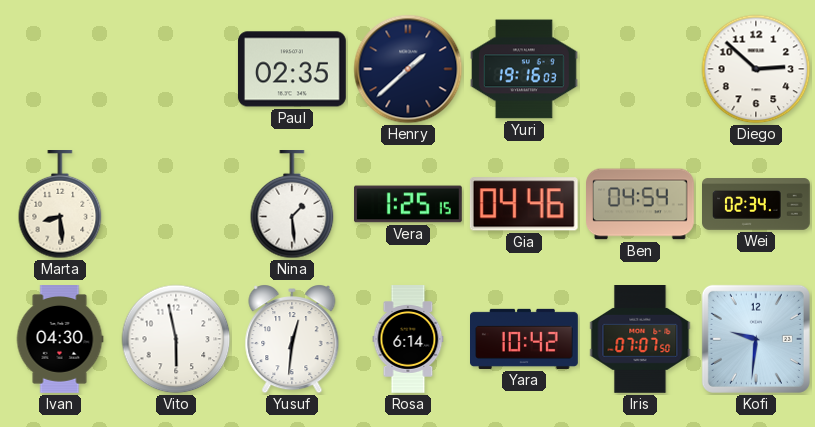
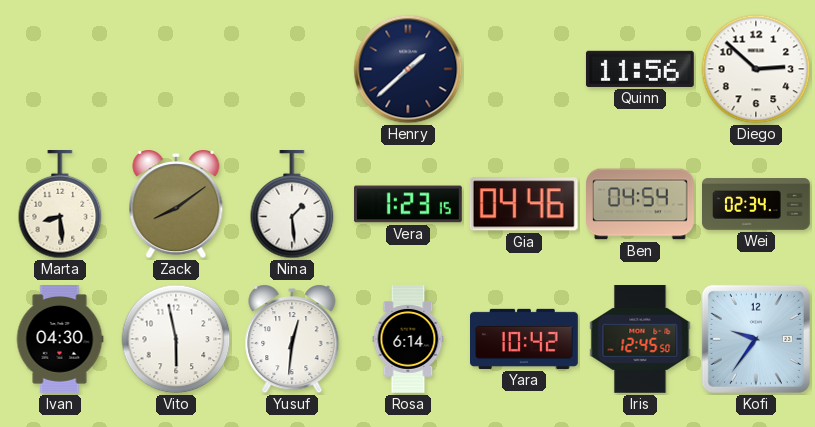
Paul: 02:35 -> none (292, 69)
Yuri: 19:16 -> none (525, 69)
Quinn: none -> 11:56 (640, 69)
Zack: none -> 8:09 (176, 204)
Vera: 1:25 -> 1:23 (409, 204)
Iris: 07:07 -> 12:45 (640, 340)
Kofi: 9:31 -> 9:36 (756, 339)
